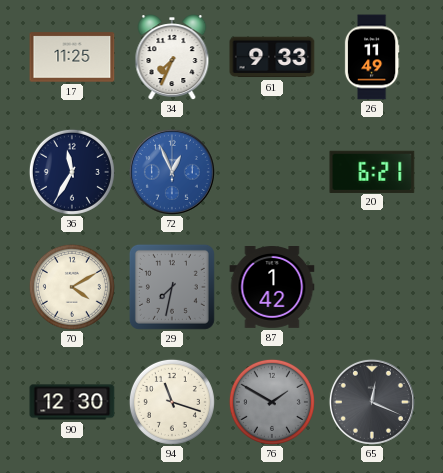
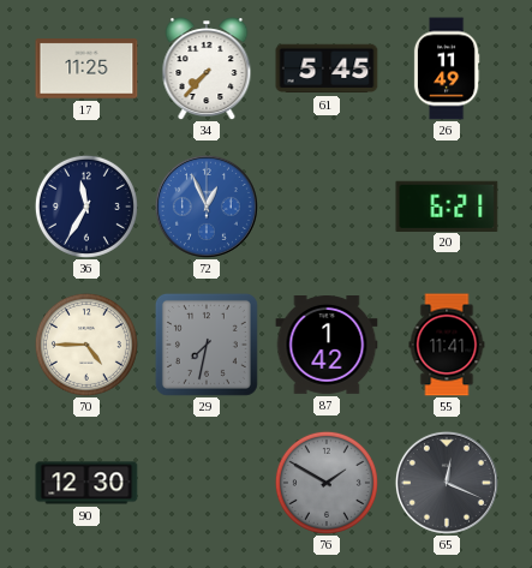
34: 7:34 -> 7:37 (207, 68)
61: 9:33 -> 5:45 (327, 68)
70: 4:10 -> 4:45 (86, 345)
55: none -> 11:41 (447, 345)
94: 11:18 -> none (172, 402)
